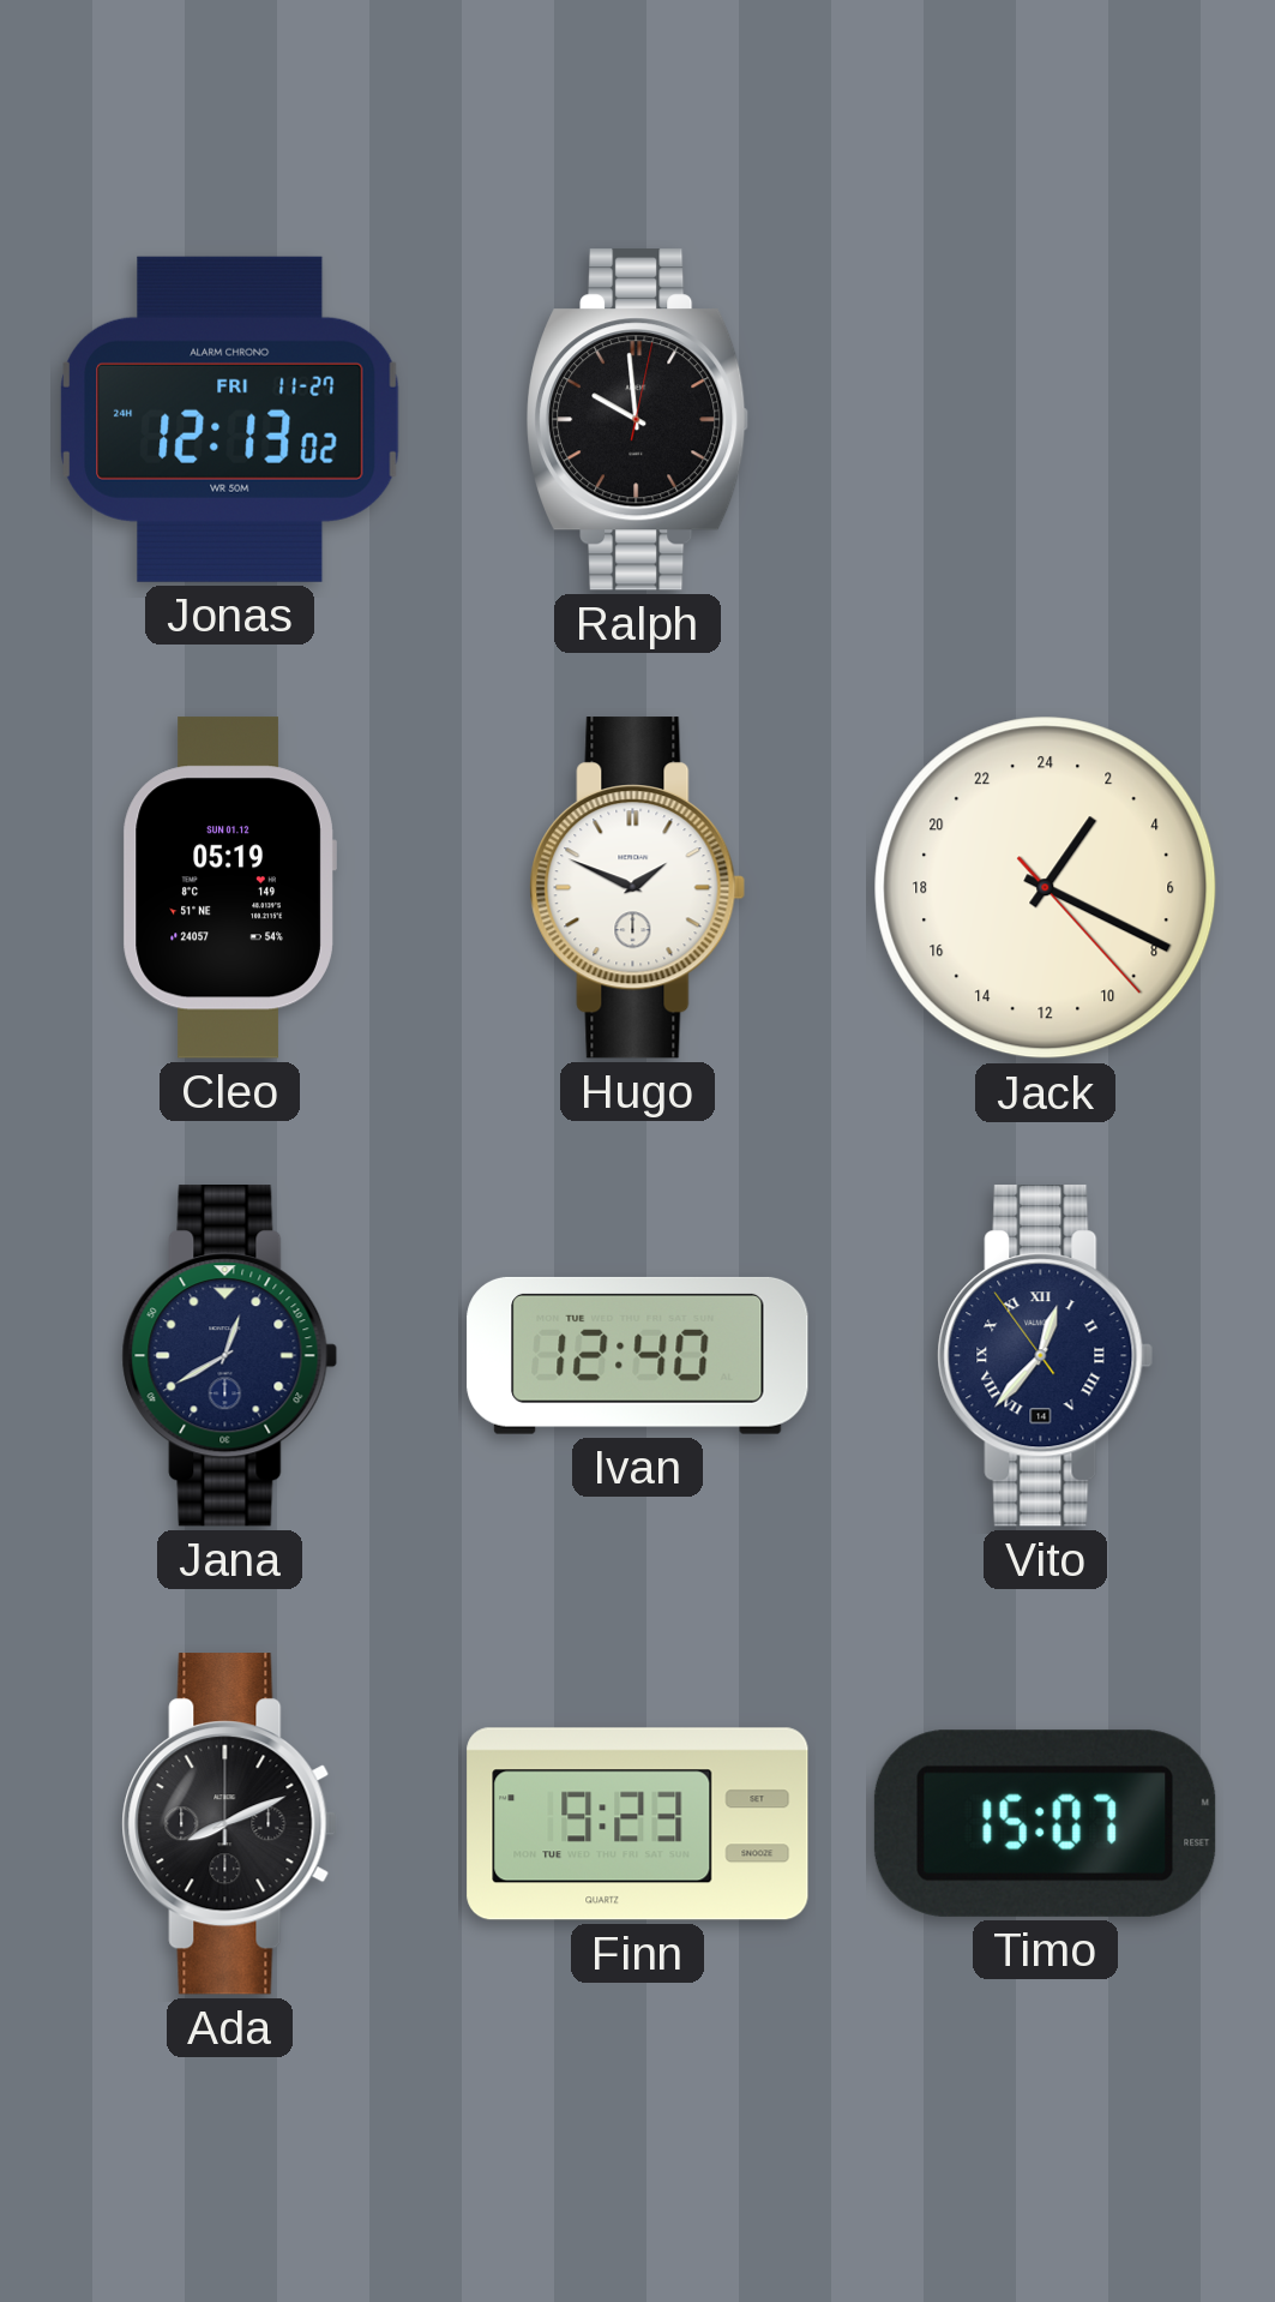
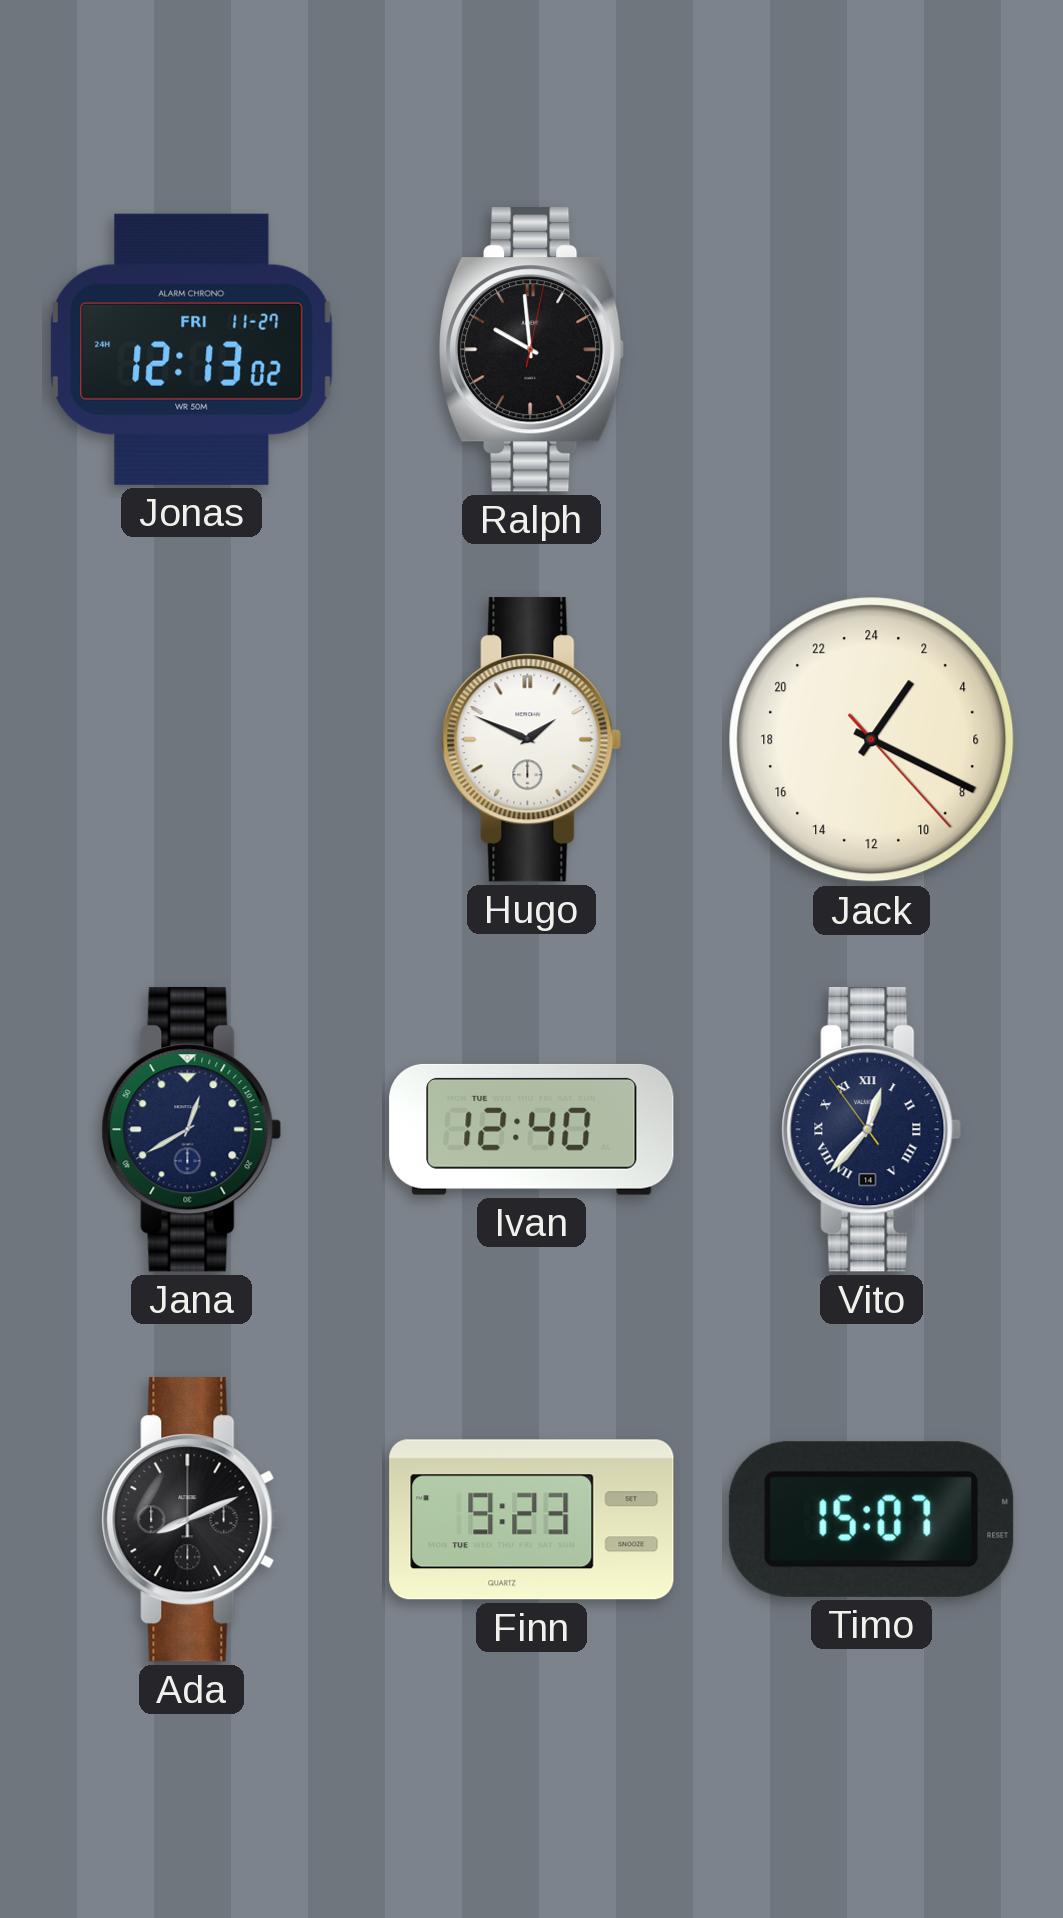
Cleo: 05:19 -> none (229, 888)
